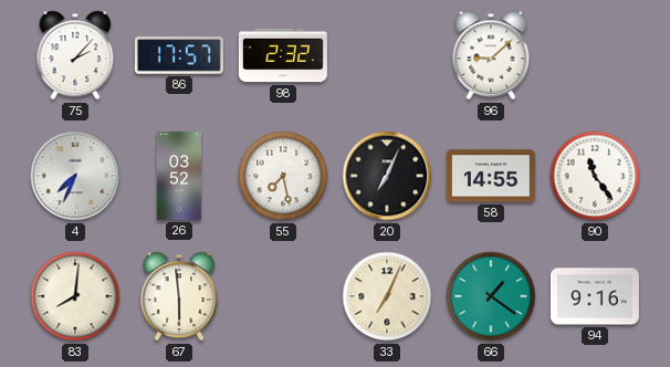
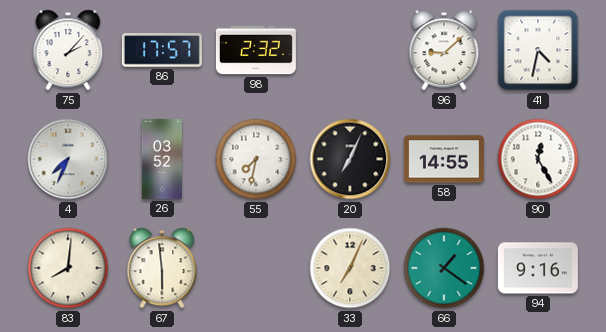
41: none -> 4:32 (538, 50)
55: 7:28 -> 7:32 (256, 159)
90: 11:24 -> 12:25 (538, 159)
